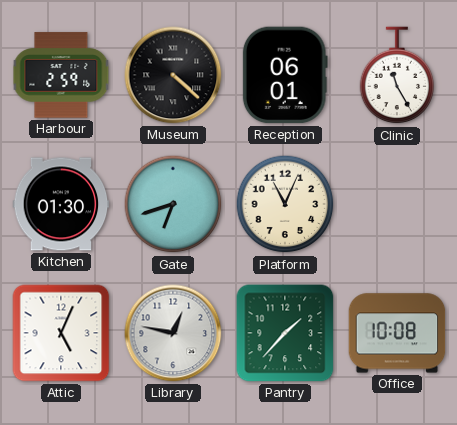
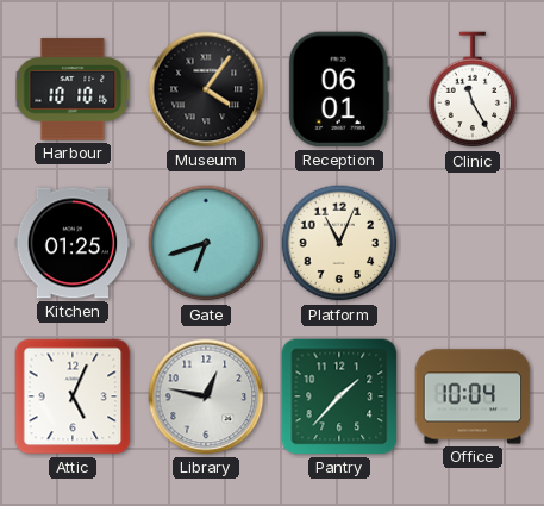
Harbour: 2:59 -> 10:10 (73, 89)
Museum: 4:22 -> 4:06 (206, 89)
Kitchen: 01:30 -> 01:25 (73, 243)
Office: 10:08 -> 10:04 (473, 396)
